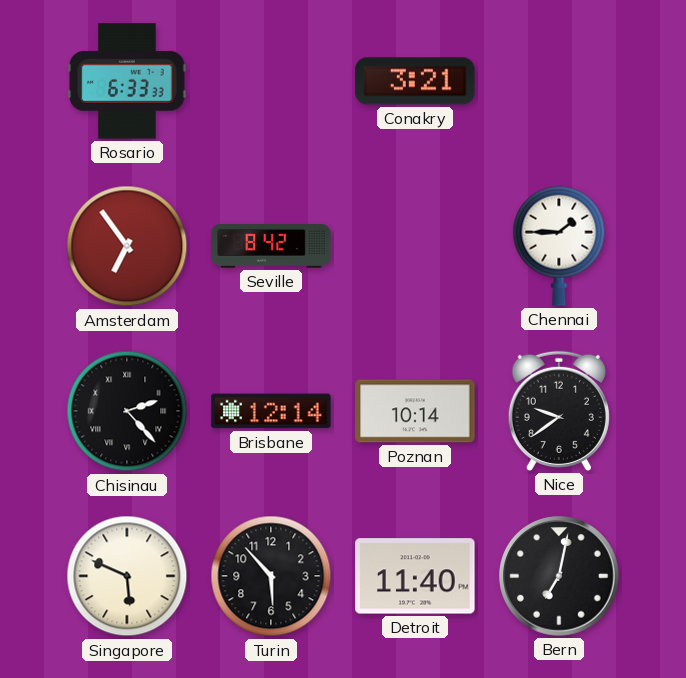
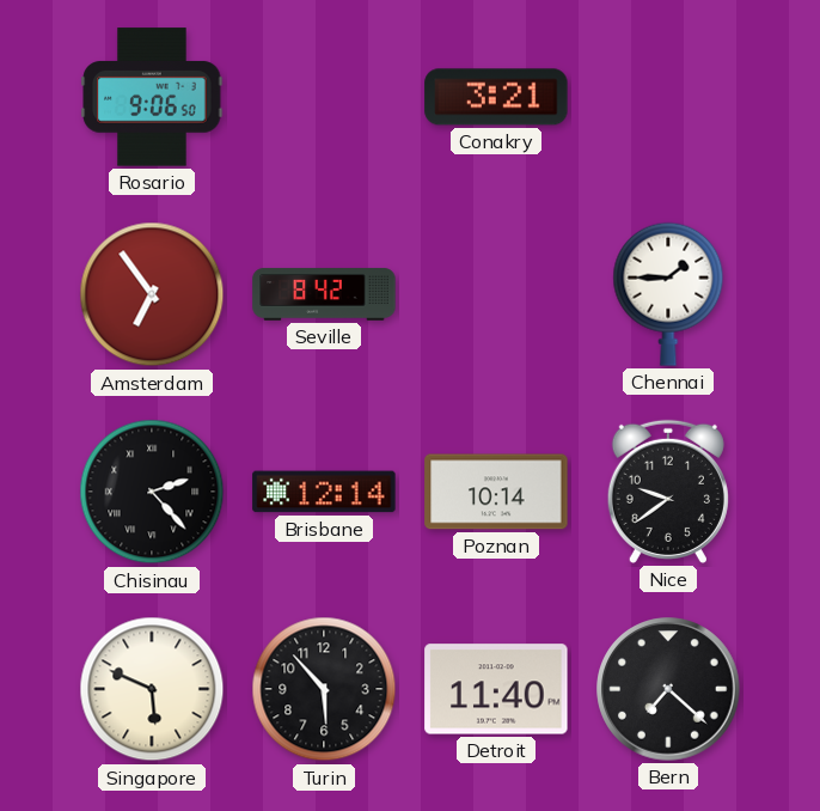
Rosario: 6:33 -> 9:06 (152, 97)
Bern: 7:02 -> 7:22 (668, 689)
